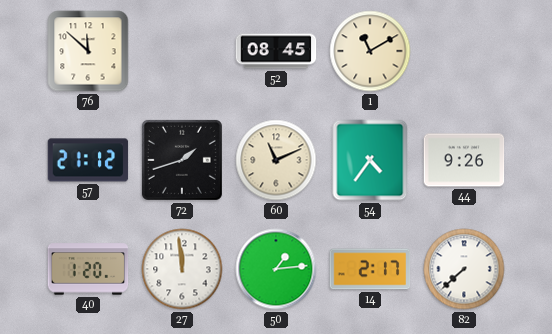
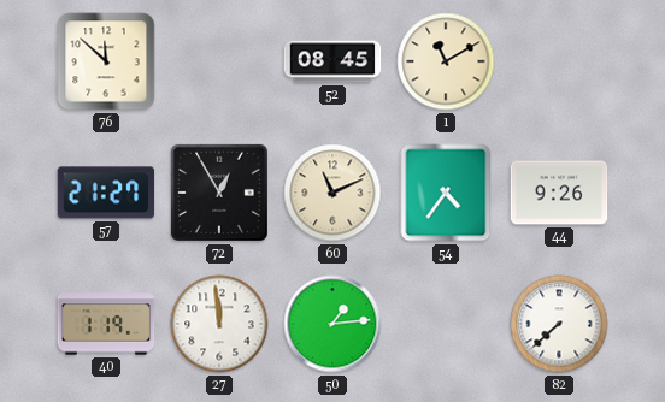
57: 21:12 -> 21:27 (106, 193)
72: 1:42 -> 12:55 (219, 193)
40: 1:20 -> 1:19 (106, 324)
14: 2:17 -> none (370, 269)
